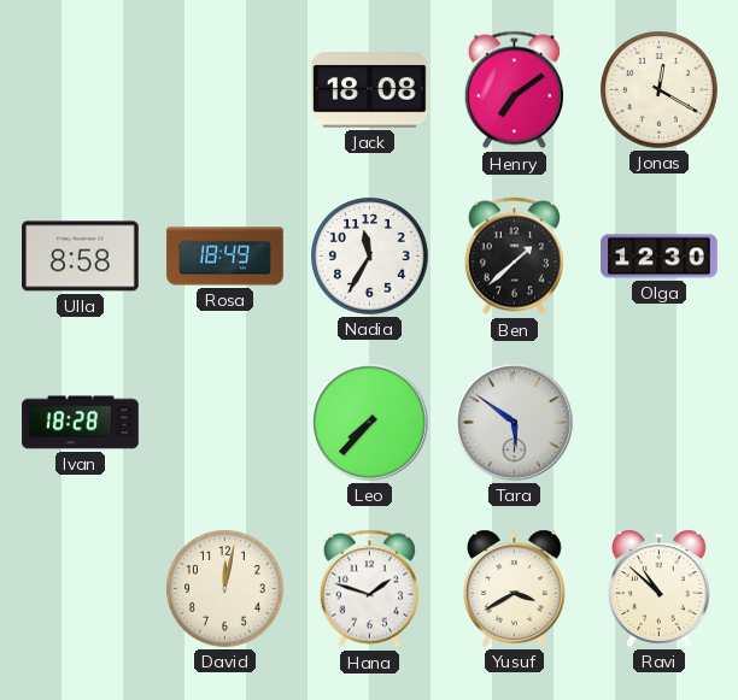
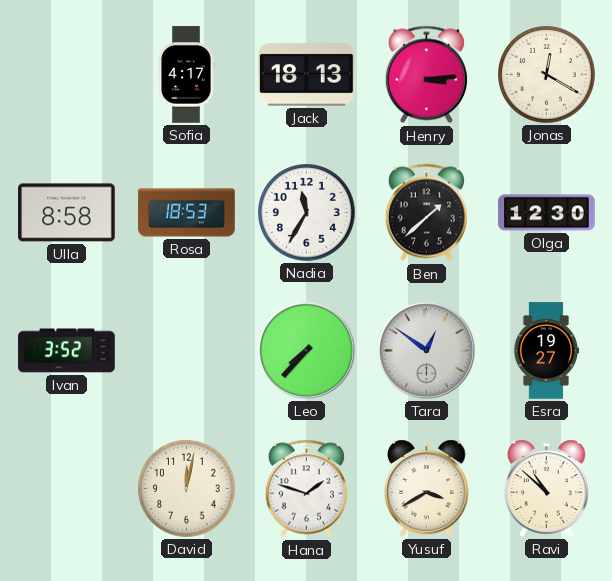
Sofia: none -> 4:17 (186, 75)
Jack: 18:08 -> 18:13 (307, 75)
Henry: 7:09 -> 3:14 (426, 75)
Rosa: 18:49 -> 18:53 (187, 213)
Ivan: 18:28 -> 3:52 (67, 351)
Tara: 5:51 -> 12:51 (426, 350)
Esra: none -> 19:27 (546, 351)
